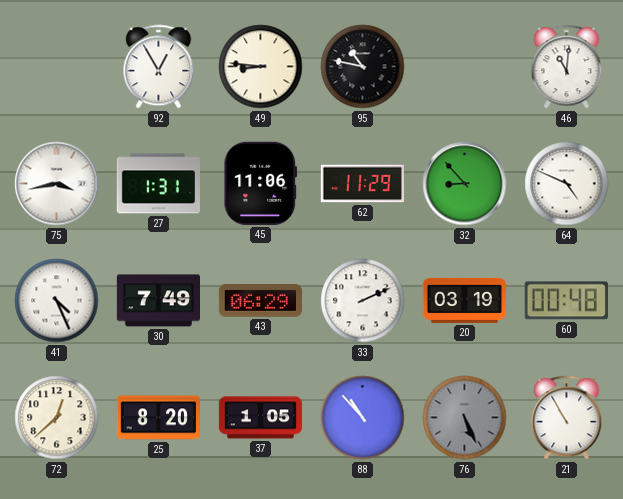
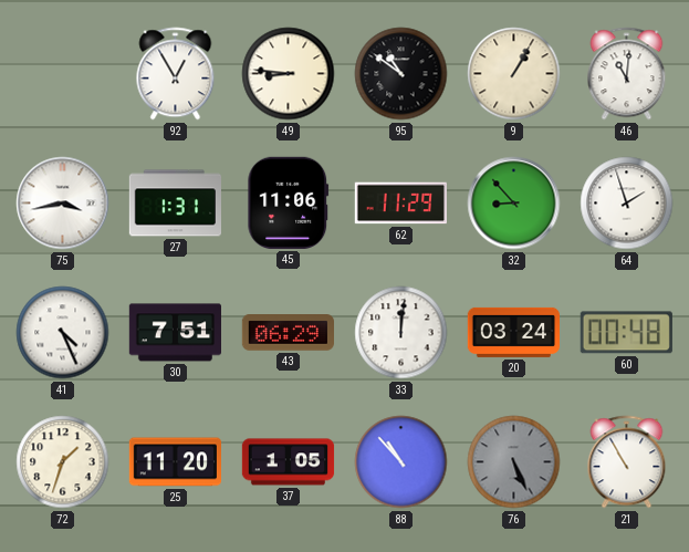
95: 10:47 -> 10:51 (401, 74)
9: none -> 1:05 (514, 74)
64: 4:49 -> 1:57 (627, 204)
30: 7:49 -> 7:51 (175, 333)
33: 2:11 -> 12:01 (401, 333)
20: 03:19 -> 03:24 (513, 332)
72: 12:38 -> 1:33 (63, 462)
25: 8:20 -> 11:20 (175, 462)
